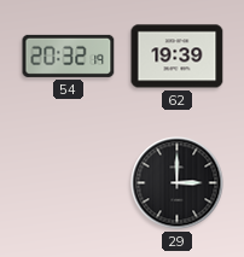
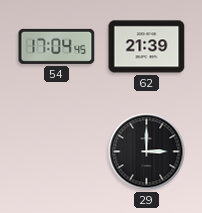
54: 20:32 -> 17:04 (57, 46)
62: 19:39 -> 21:39 (147, 47)
